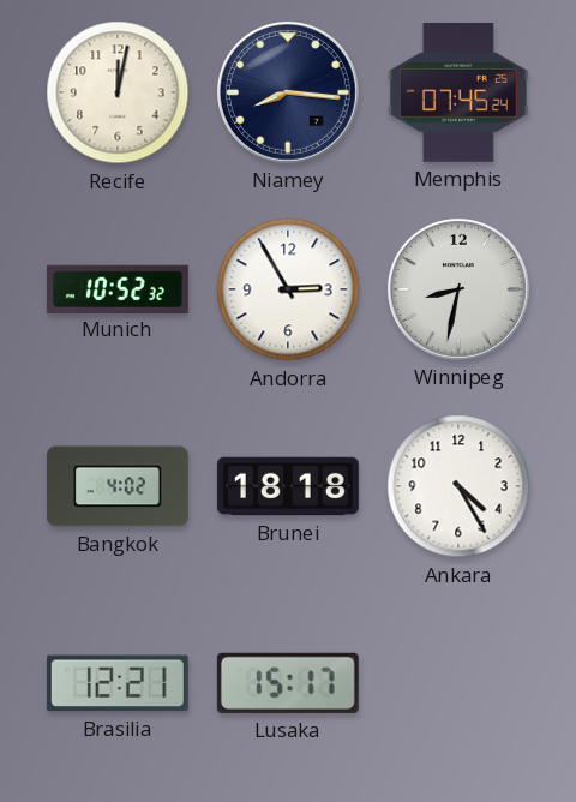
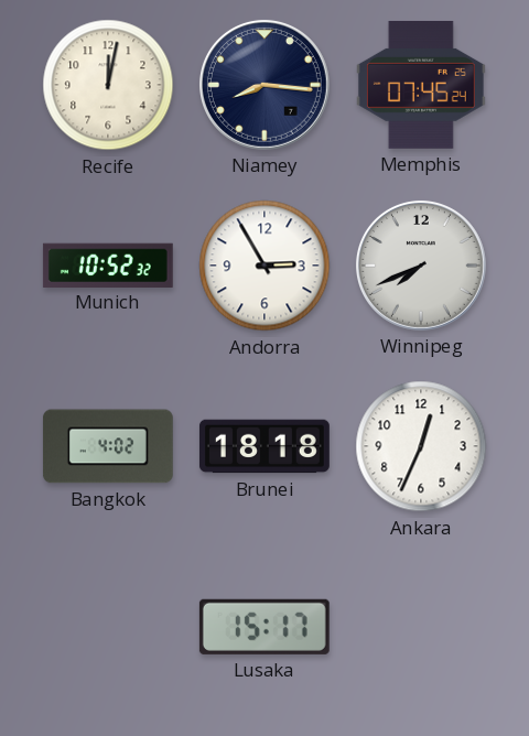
Winnipeg: 8:32 -> 7:41 (421, 266)
Ankara: 4:25 -> 12:34 (421, 446)
Brasilia: 12:21 -> none (118, 683)
